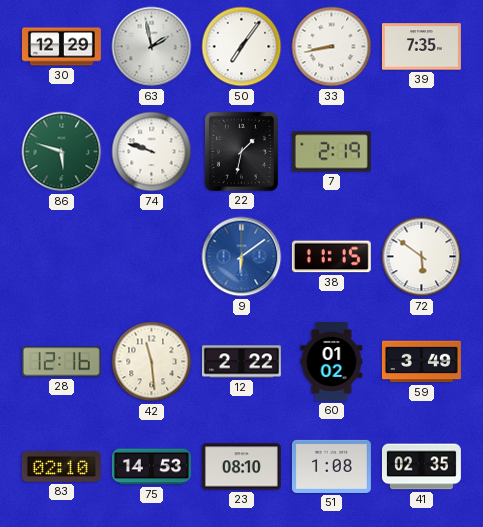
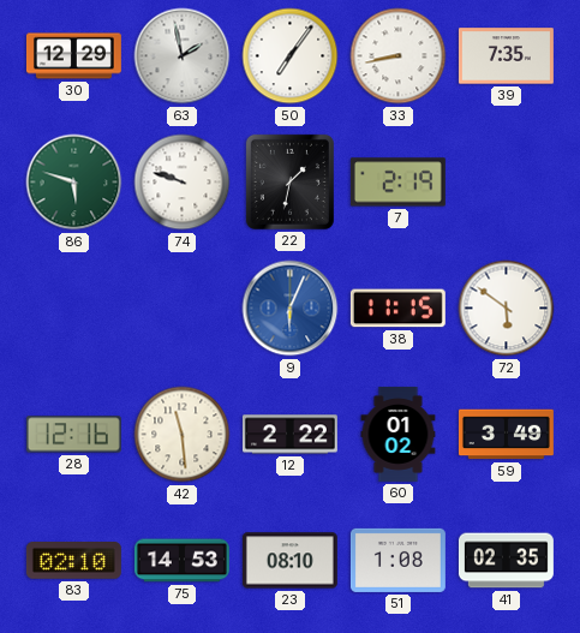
9: 6:09 -> 6:04 (291, 309)
